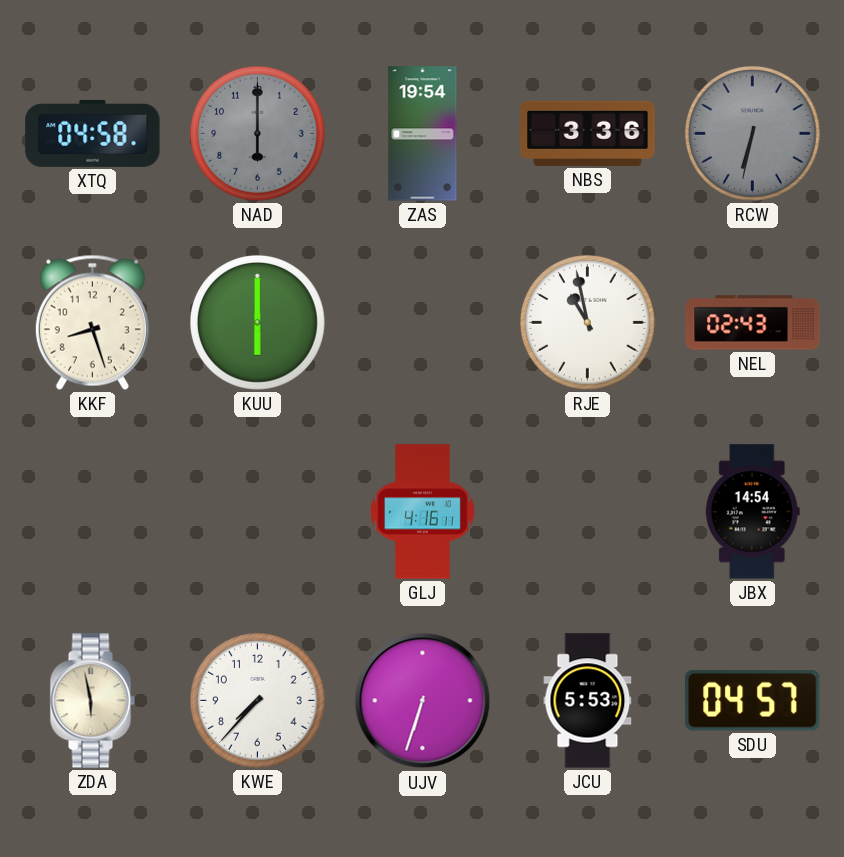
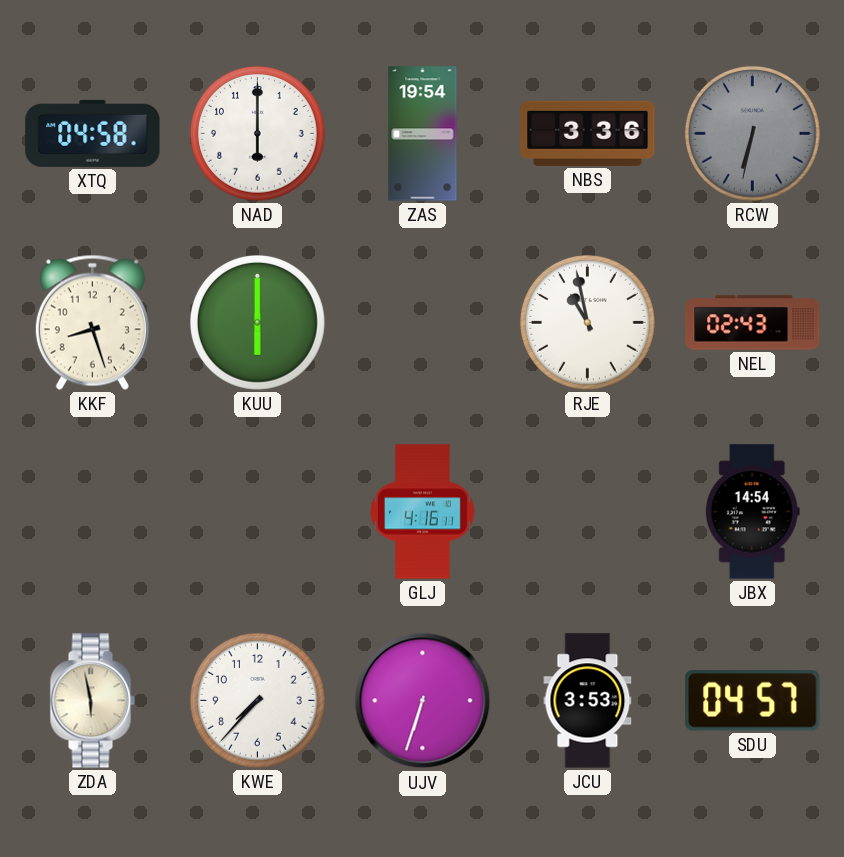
NAD dial: grey -> white (257, 133)
JCU: 5:53 -> 3:53 (588, 701)
